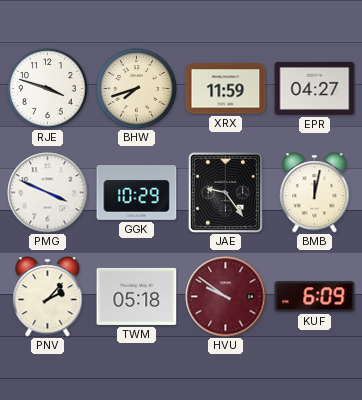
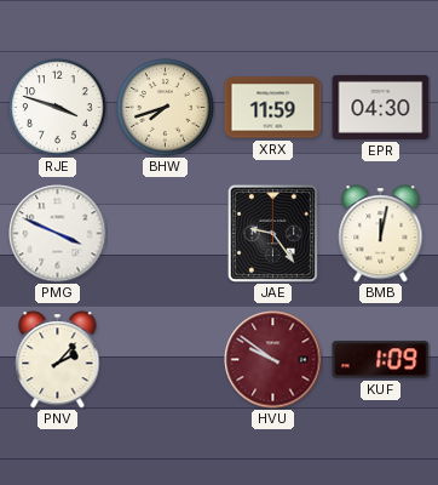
EPR: 04:27 -> 04:30 (381, 107)
GGK: 10:29 -> none (137, 193)
TWM: 05:18 -> none (137, 296)
KUF: 6:09 -> 1:09 (381, 360)
